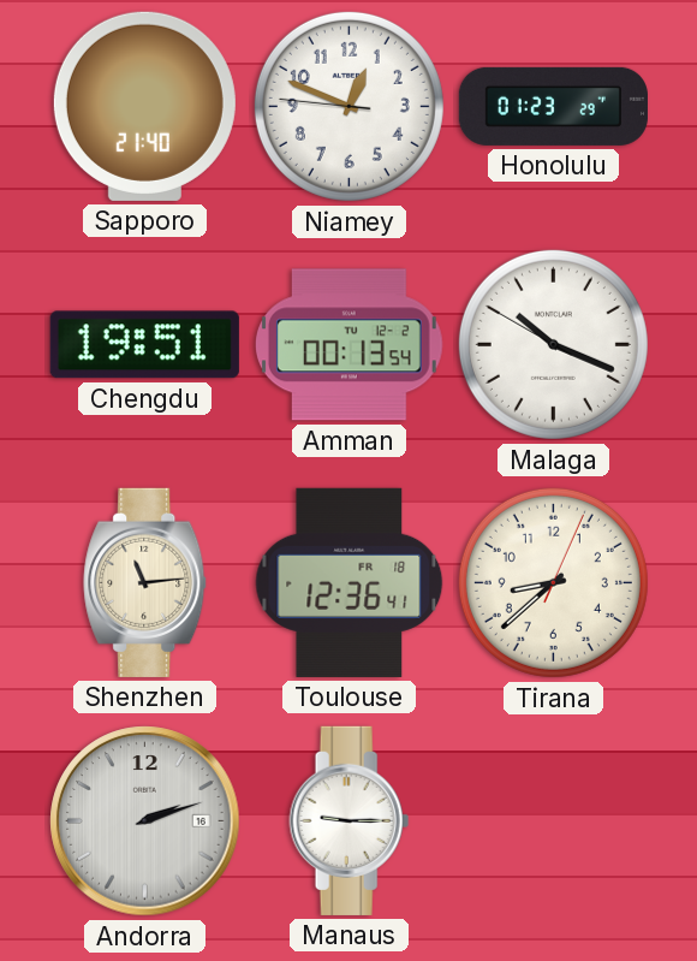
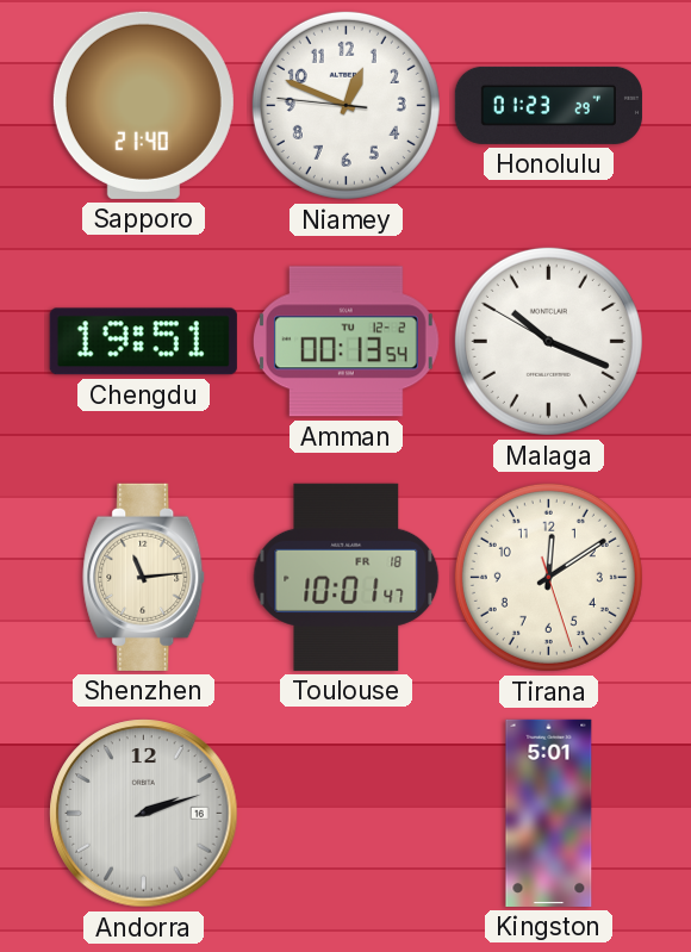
Toulouse: 12:36 -> 10:01 (347, 577)
Tirana: 8:38 -> 12:09 (548, 577)
Manaus: 9:15 -> none (350, 820)
Kingston: none -> 5:01 (549, 813)
